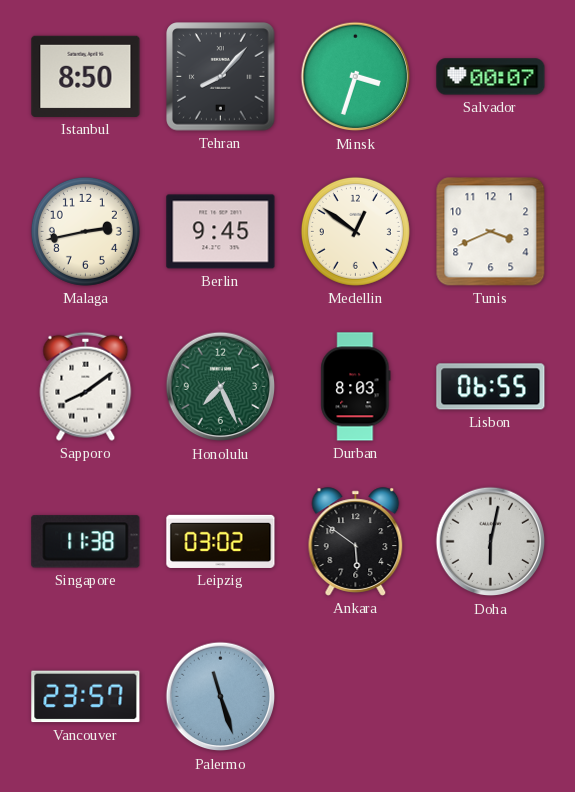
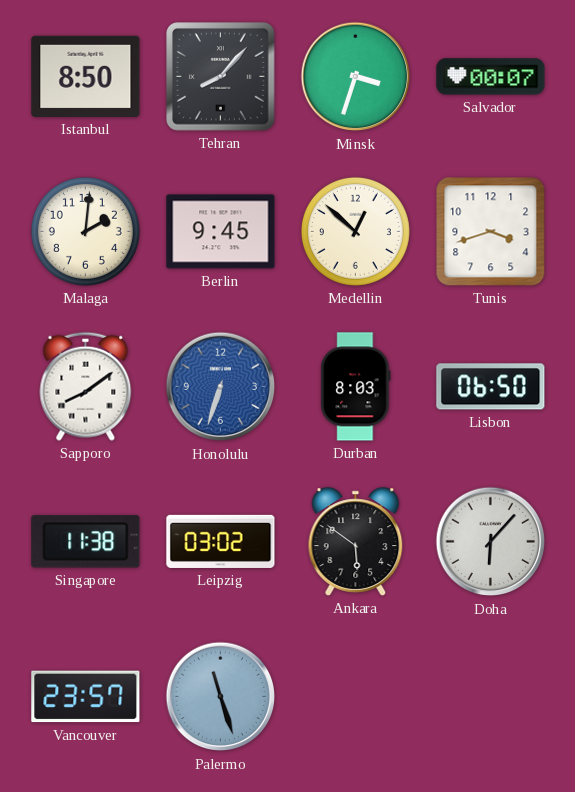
Malaga: 2:43 -> 2:01 (85, 231)
Medellin: 12:51 -> 12:52 (355, 231)
Tunis: 3:41 -> 3:42 (491, 232)
Honolulu: 7:26 -> 6:33 (221, 387)
Honolulu dial: green -> blue (221, 387)
Lisbon: 06:55 -> 06:50 (491, 387)
Doha: 6:02 -> 6:07 (491, 542)
